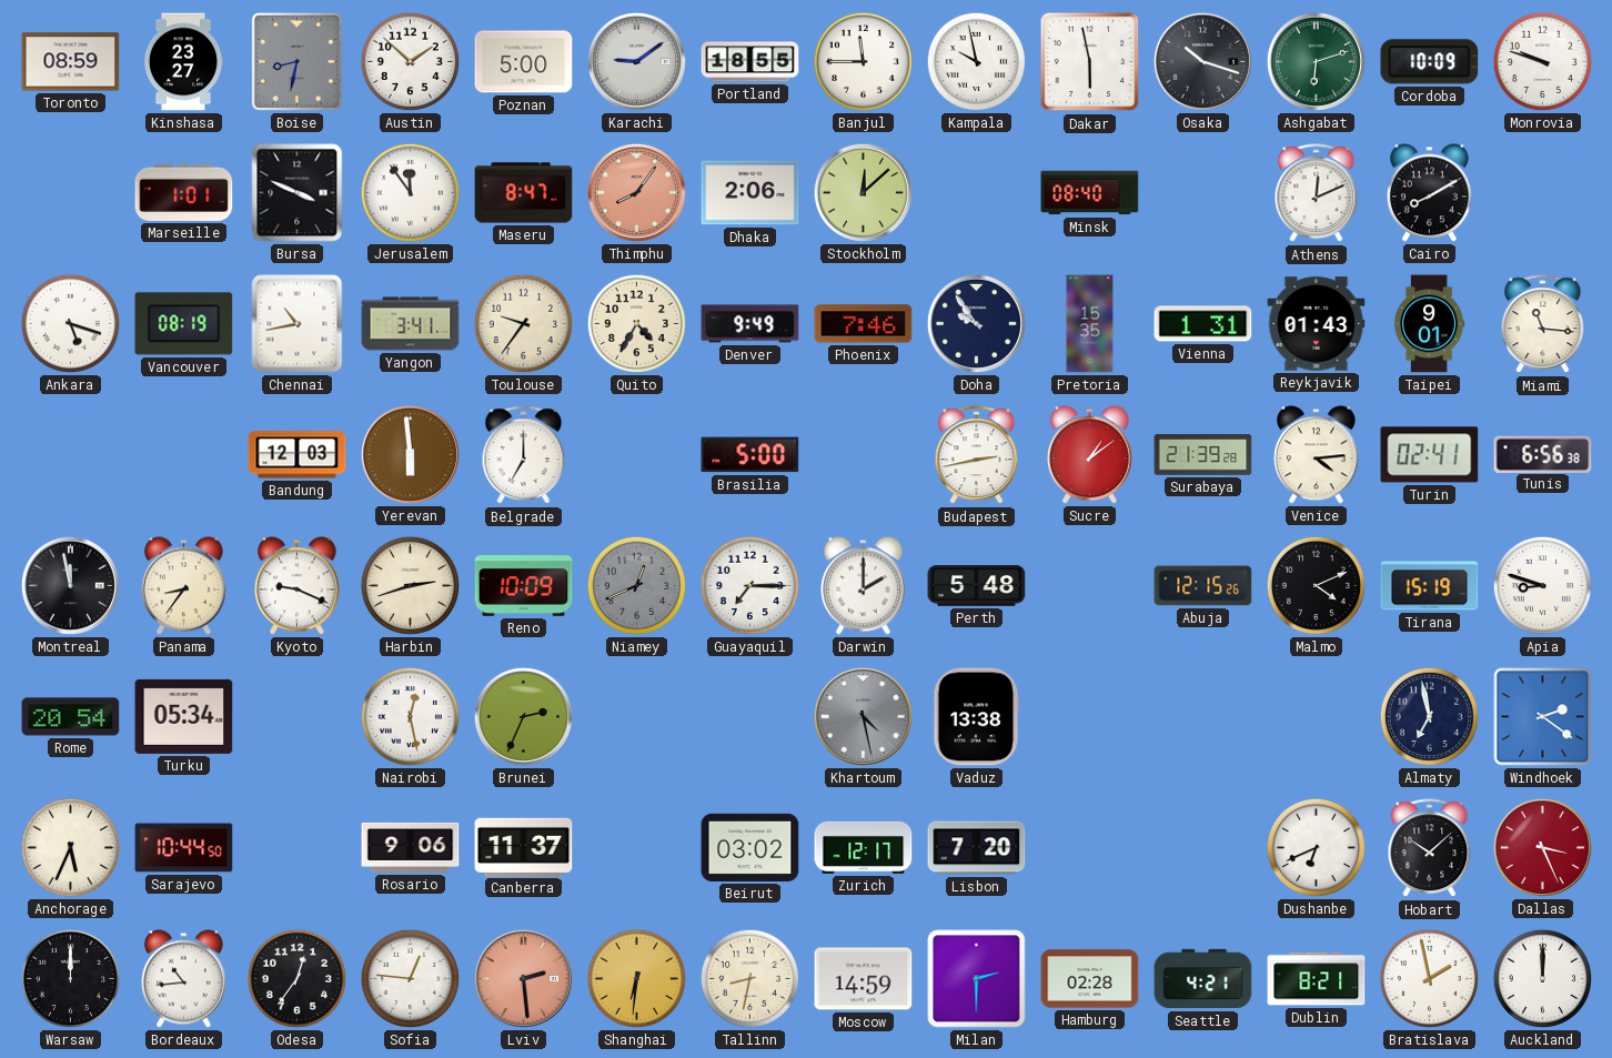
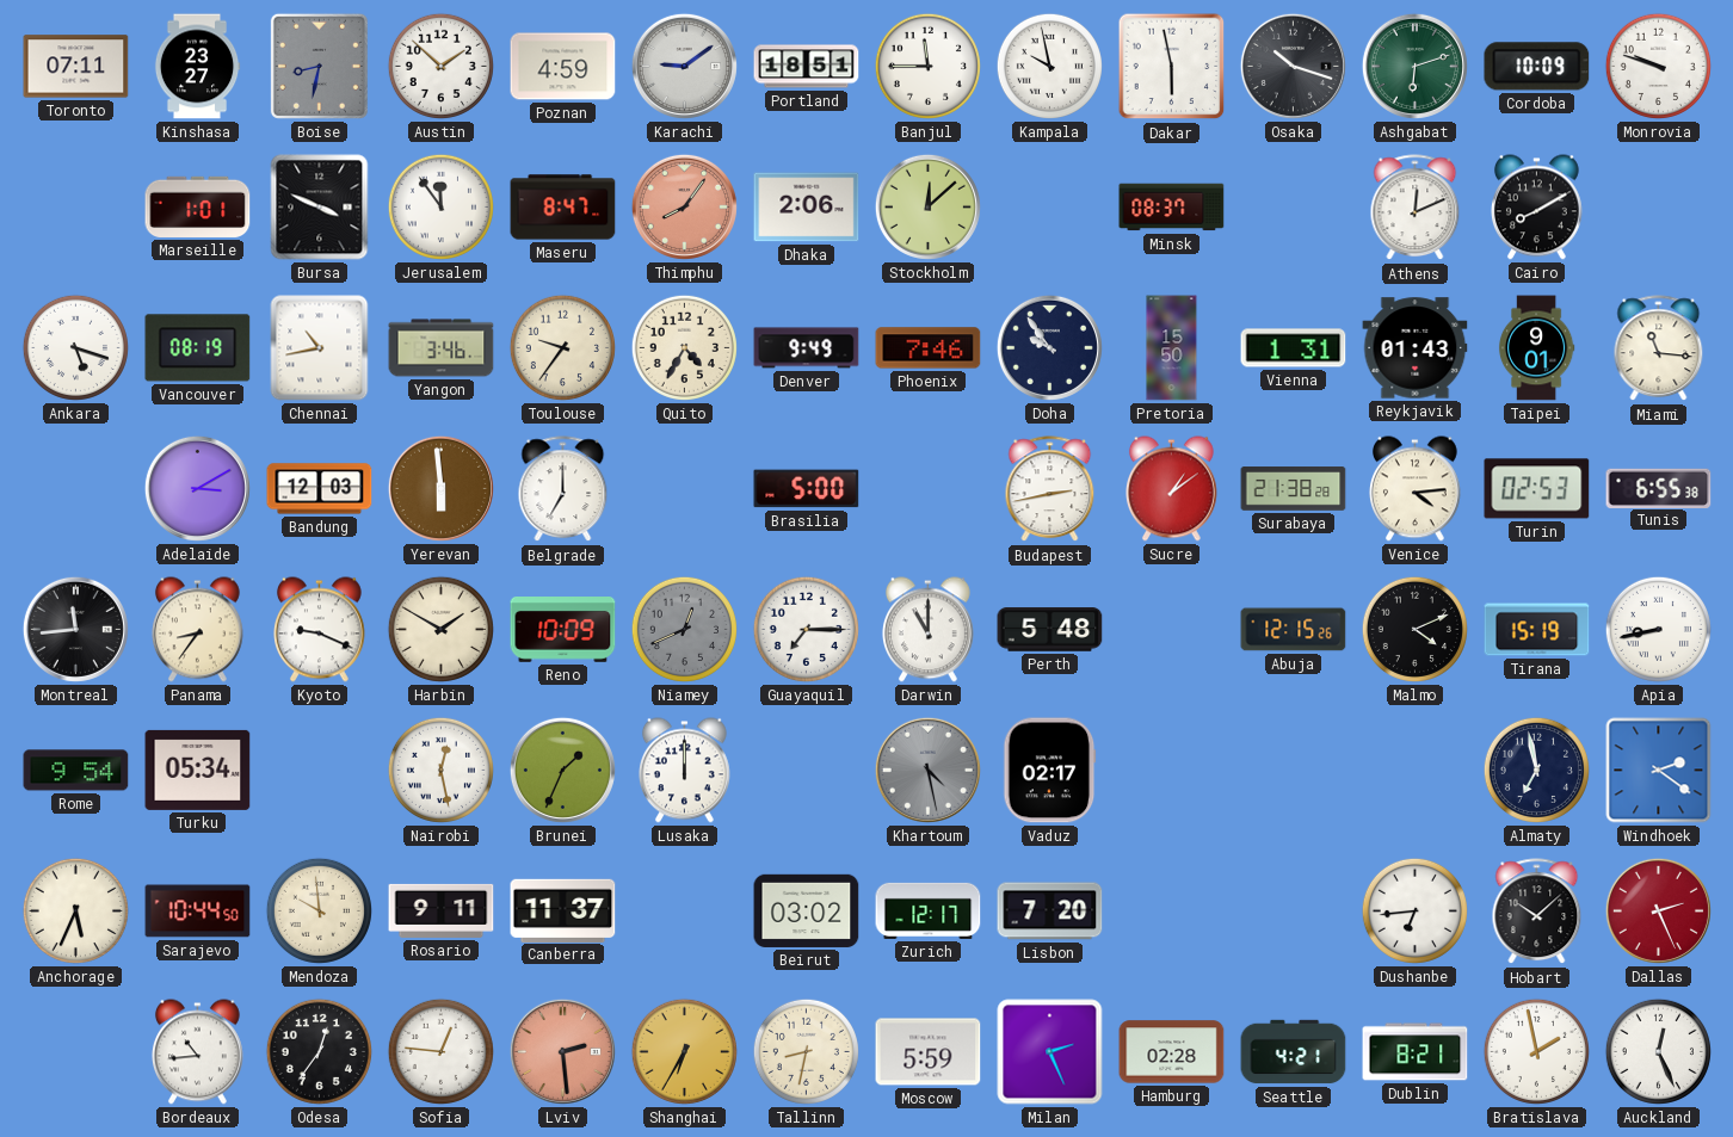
Toronto: 08:59 -> 07:11 (76, 67)
Poznan: 5:00 -> 4:59 (563, 67)
Portland: 18:55 -> 18:51 (807, 67)
Minsk: 08:40 -> 08:37 (1172, 208)
Yangon: 3:41 -> 3:46 (442, 348)
Pretoria: 15:35 -> 15:50 (1172, 348)
Adelaide: none -> 3:10 (197, 488)
Surabaya: 21:39 -> 21:38 (1294, 489)
Turin: 02:41 -> 02:53 (1537, 489)
Tunis: 6:56 -> 6:55 (1659, 488)
Montreal: 11:58 -> 11:44 (75, 629)
Harbin: 2:42 -> 1:50 (440, 629)
Darwin: 2:00 -> 11:00 (927, 630)
Apia: 8:48 -> 8:43 (1658, 629)
Rome: 20:54 -> 9:54 (76, 771)
Brunei: 2:34 -> 1:34 (562, 770)
Lusaka: none -> 12:00 (684, 771)
Vaduz: 13:38 -> 02:17 (1050, 771)
Mendoza: none -> 9:59 (319, 910)
Rosario: 9:06 -> 9:11 (442, 910)
Dushanbe: 6:41 -> 6:44 (1414, 910)
Dallas: 3:26 -> 2:26 (1658, 910)
Warsaw: 12:00 -> none (70, 978)
Shanghai: 6:31 -> 6:35 (684, 1051)
Moscow: 14:59 -> 5:59 (929, 1052)
Milan: 2:30 -> 2:26 (1050, 1052)
Auckland: 12:00 -> 12:26 (1658, 1051)
